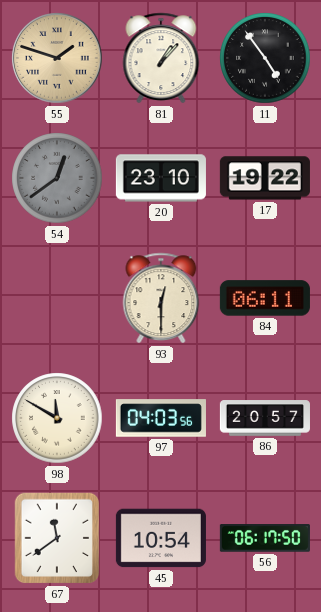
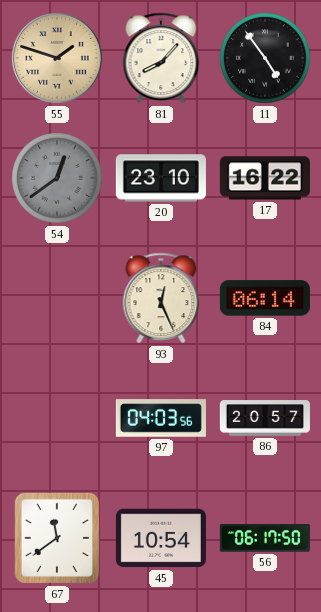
81: 1:07 -> 8:07 (161, 58)
17: 19:22 -> 16:22 (265, 178)
93: 12:30 -> 12:26 (161, 298)
84: 06:11 -> 06:14 (265, 298)
98: 11:50 -> none (57, 418)
